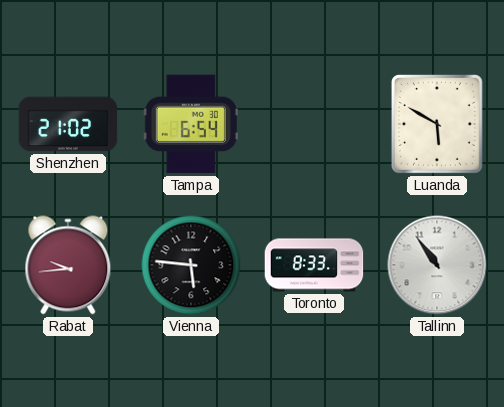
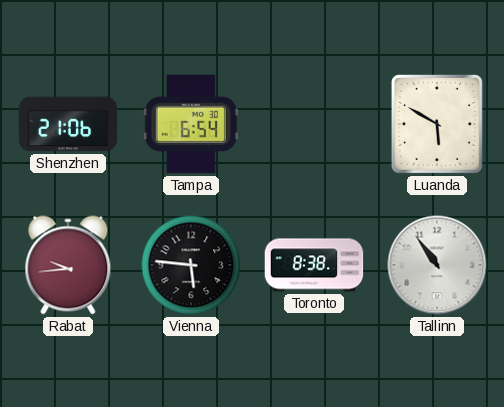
Shenzhen: 21:02 -> 21:06 (68, 124)
Toronto: 8:33 -> 8:38 (314, 265)
